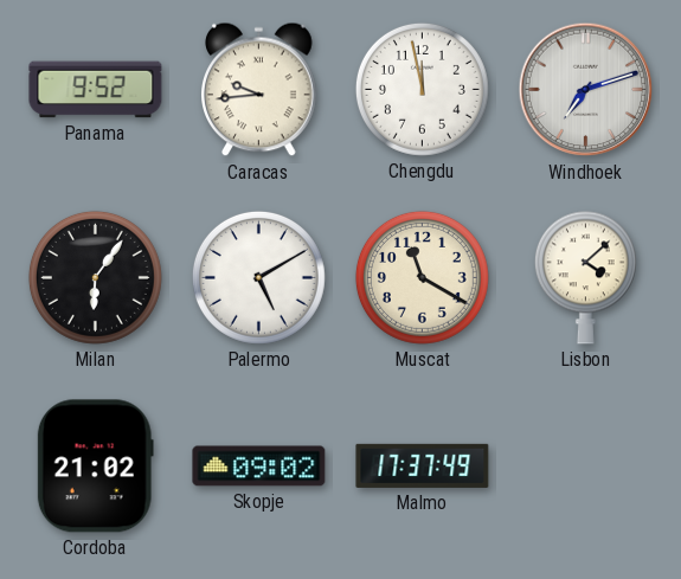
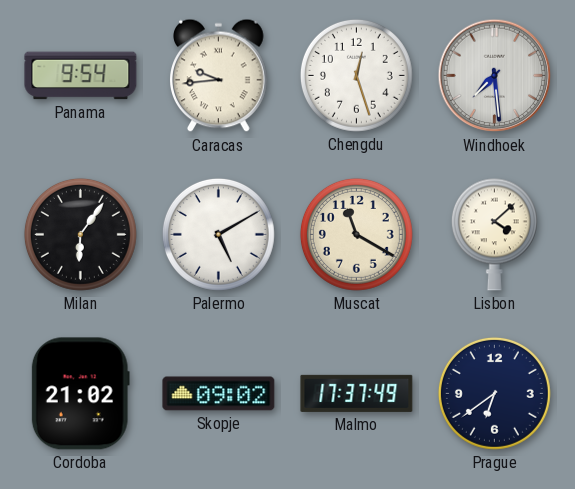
Panama: 9:52 -> 9:54 (81, 76)
Chengdu: 11:58 -> 12:27 (356, 75)
Windhoek: 7:12 -> 7:29 (495, 76)
Prague: none -> 6:39 (494, 393)
